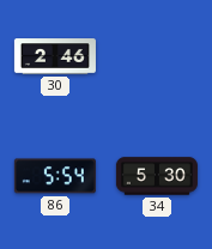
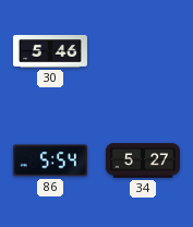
30: 2:46 -> 5:46 (50, 51)
34: 5:30 -> 5:27 (143, 160)
